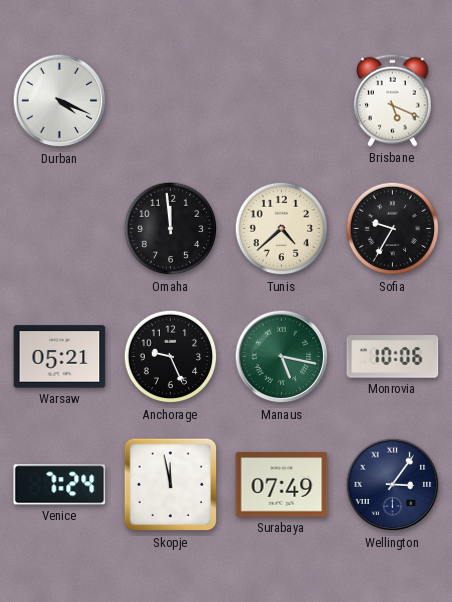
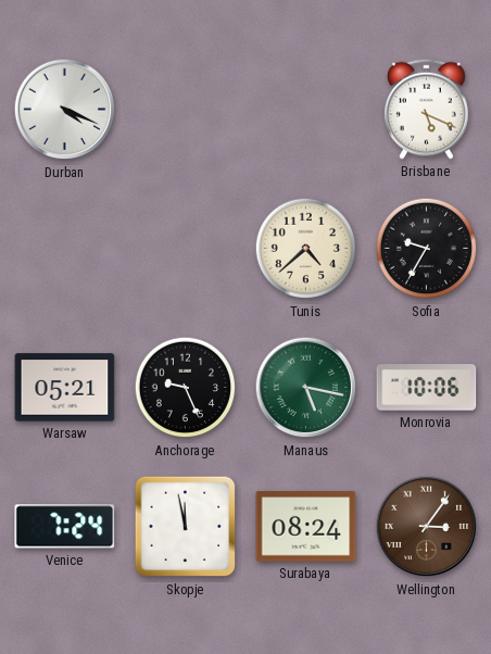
Omaha: 11:59 -> none (171, 229)
Surabaya: 07:49 -> 08:24 (306, 527)
Wellington dial: navy -> brown (427, 527)
